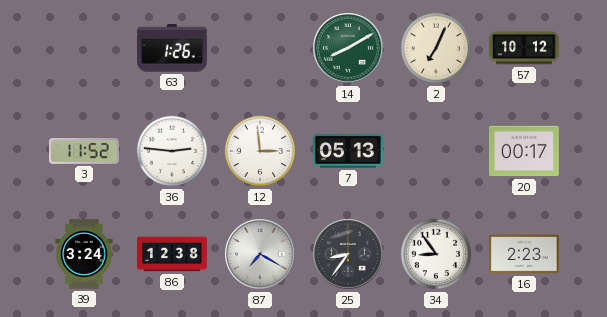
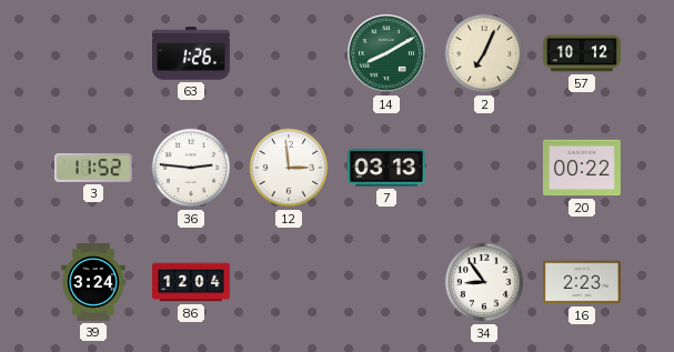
7: 05:13 -> 03:13 (388, 168)
20: 00:17 -> 00:22 (583, 168)
86: 12:38 -> 12:04 (192, 282)
87: 7:20 -> none (260, 254)
25: 8:36 -> none (348, 254)
